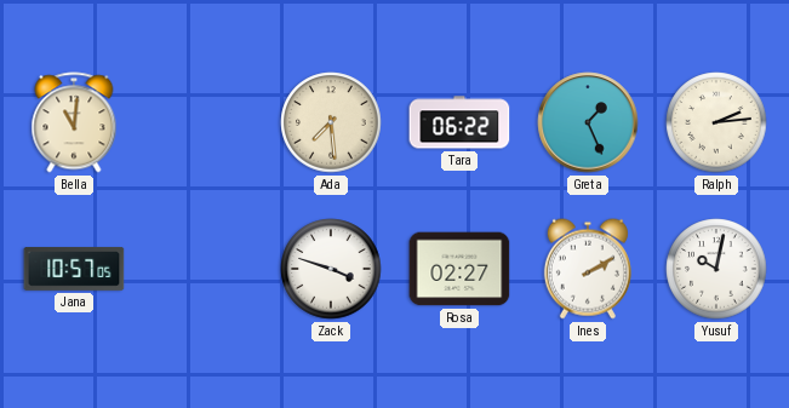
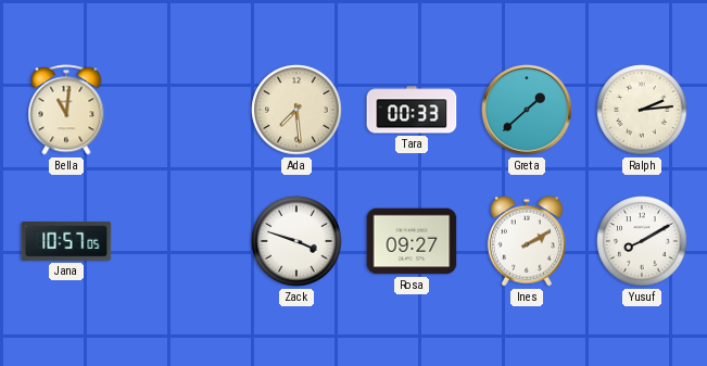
Tara: 06:22 -> 00:33 (412, 110)
Greta: 1:26 -> 1:38 (527, 110)
Rosa: 02:27 -> 09:27 (412, 241)
Yusuf: 10:02 -> 8:10 (642, 241)
